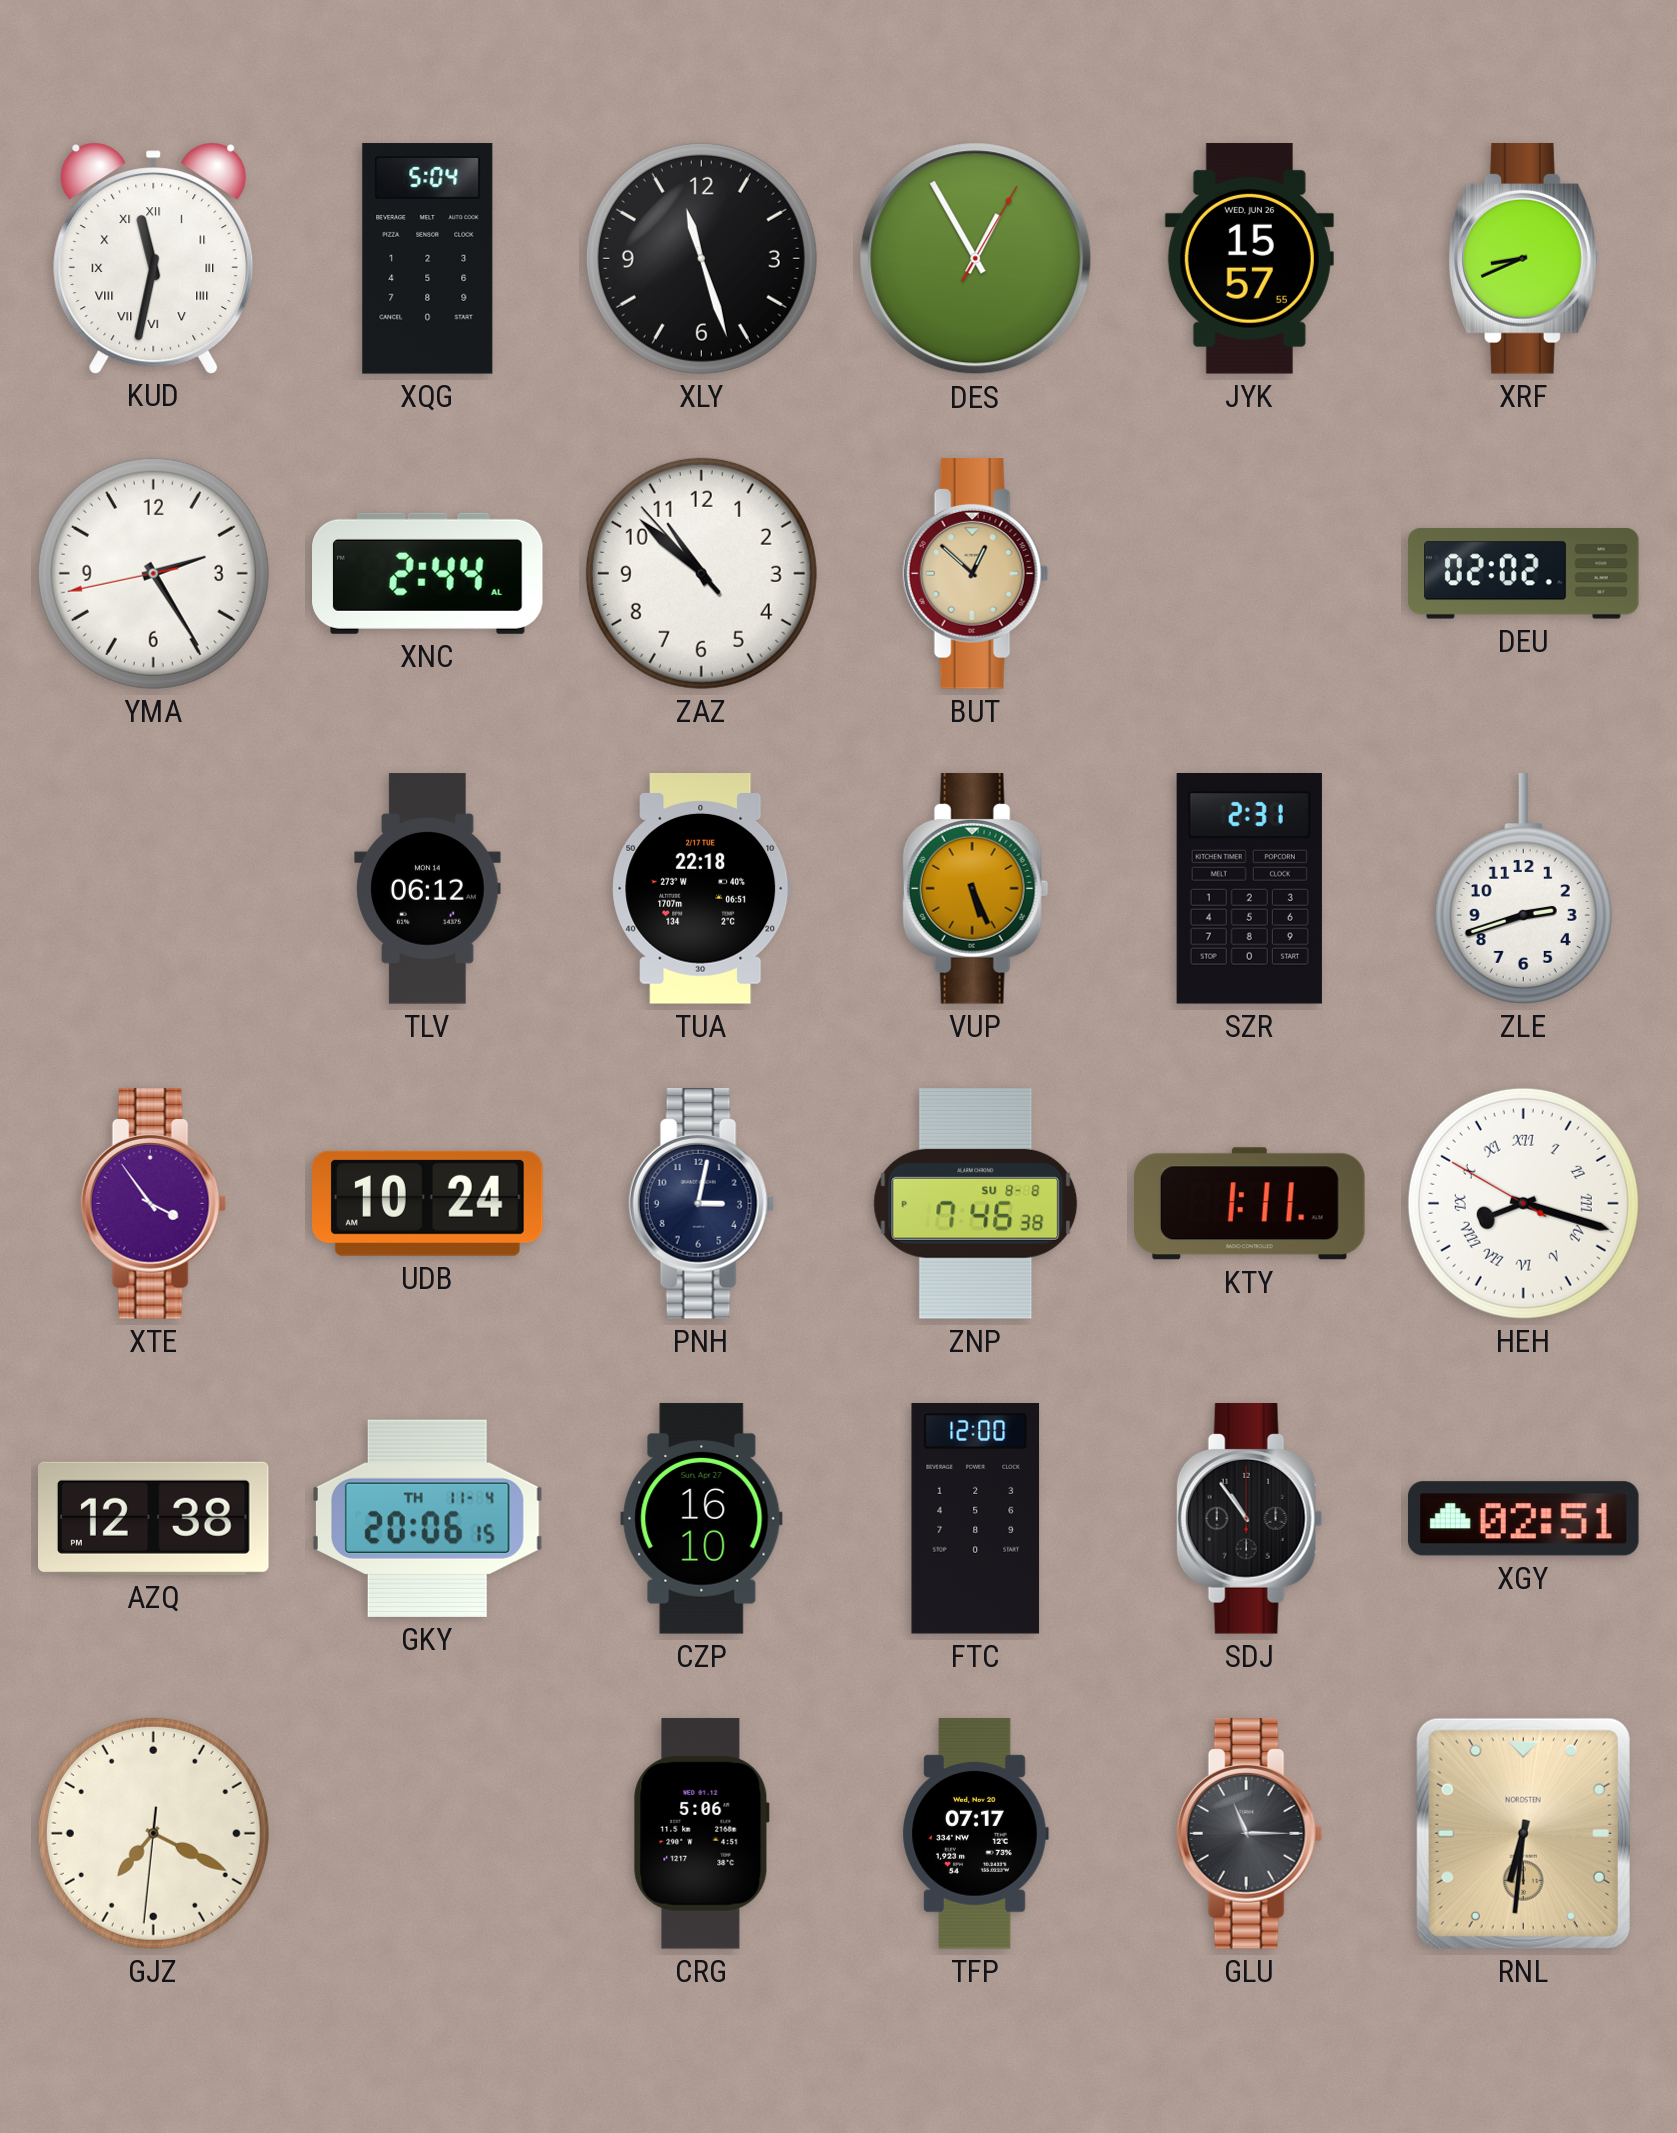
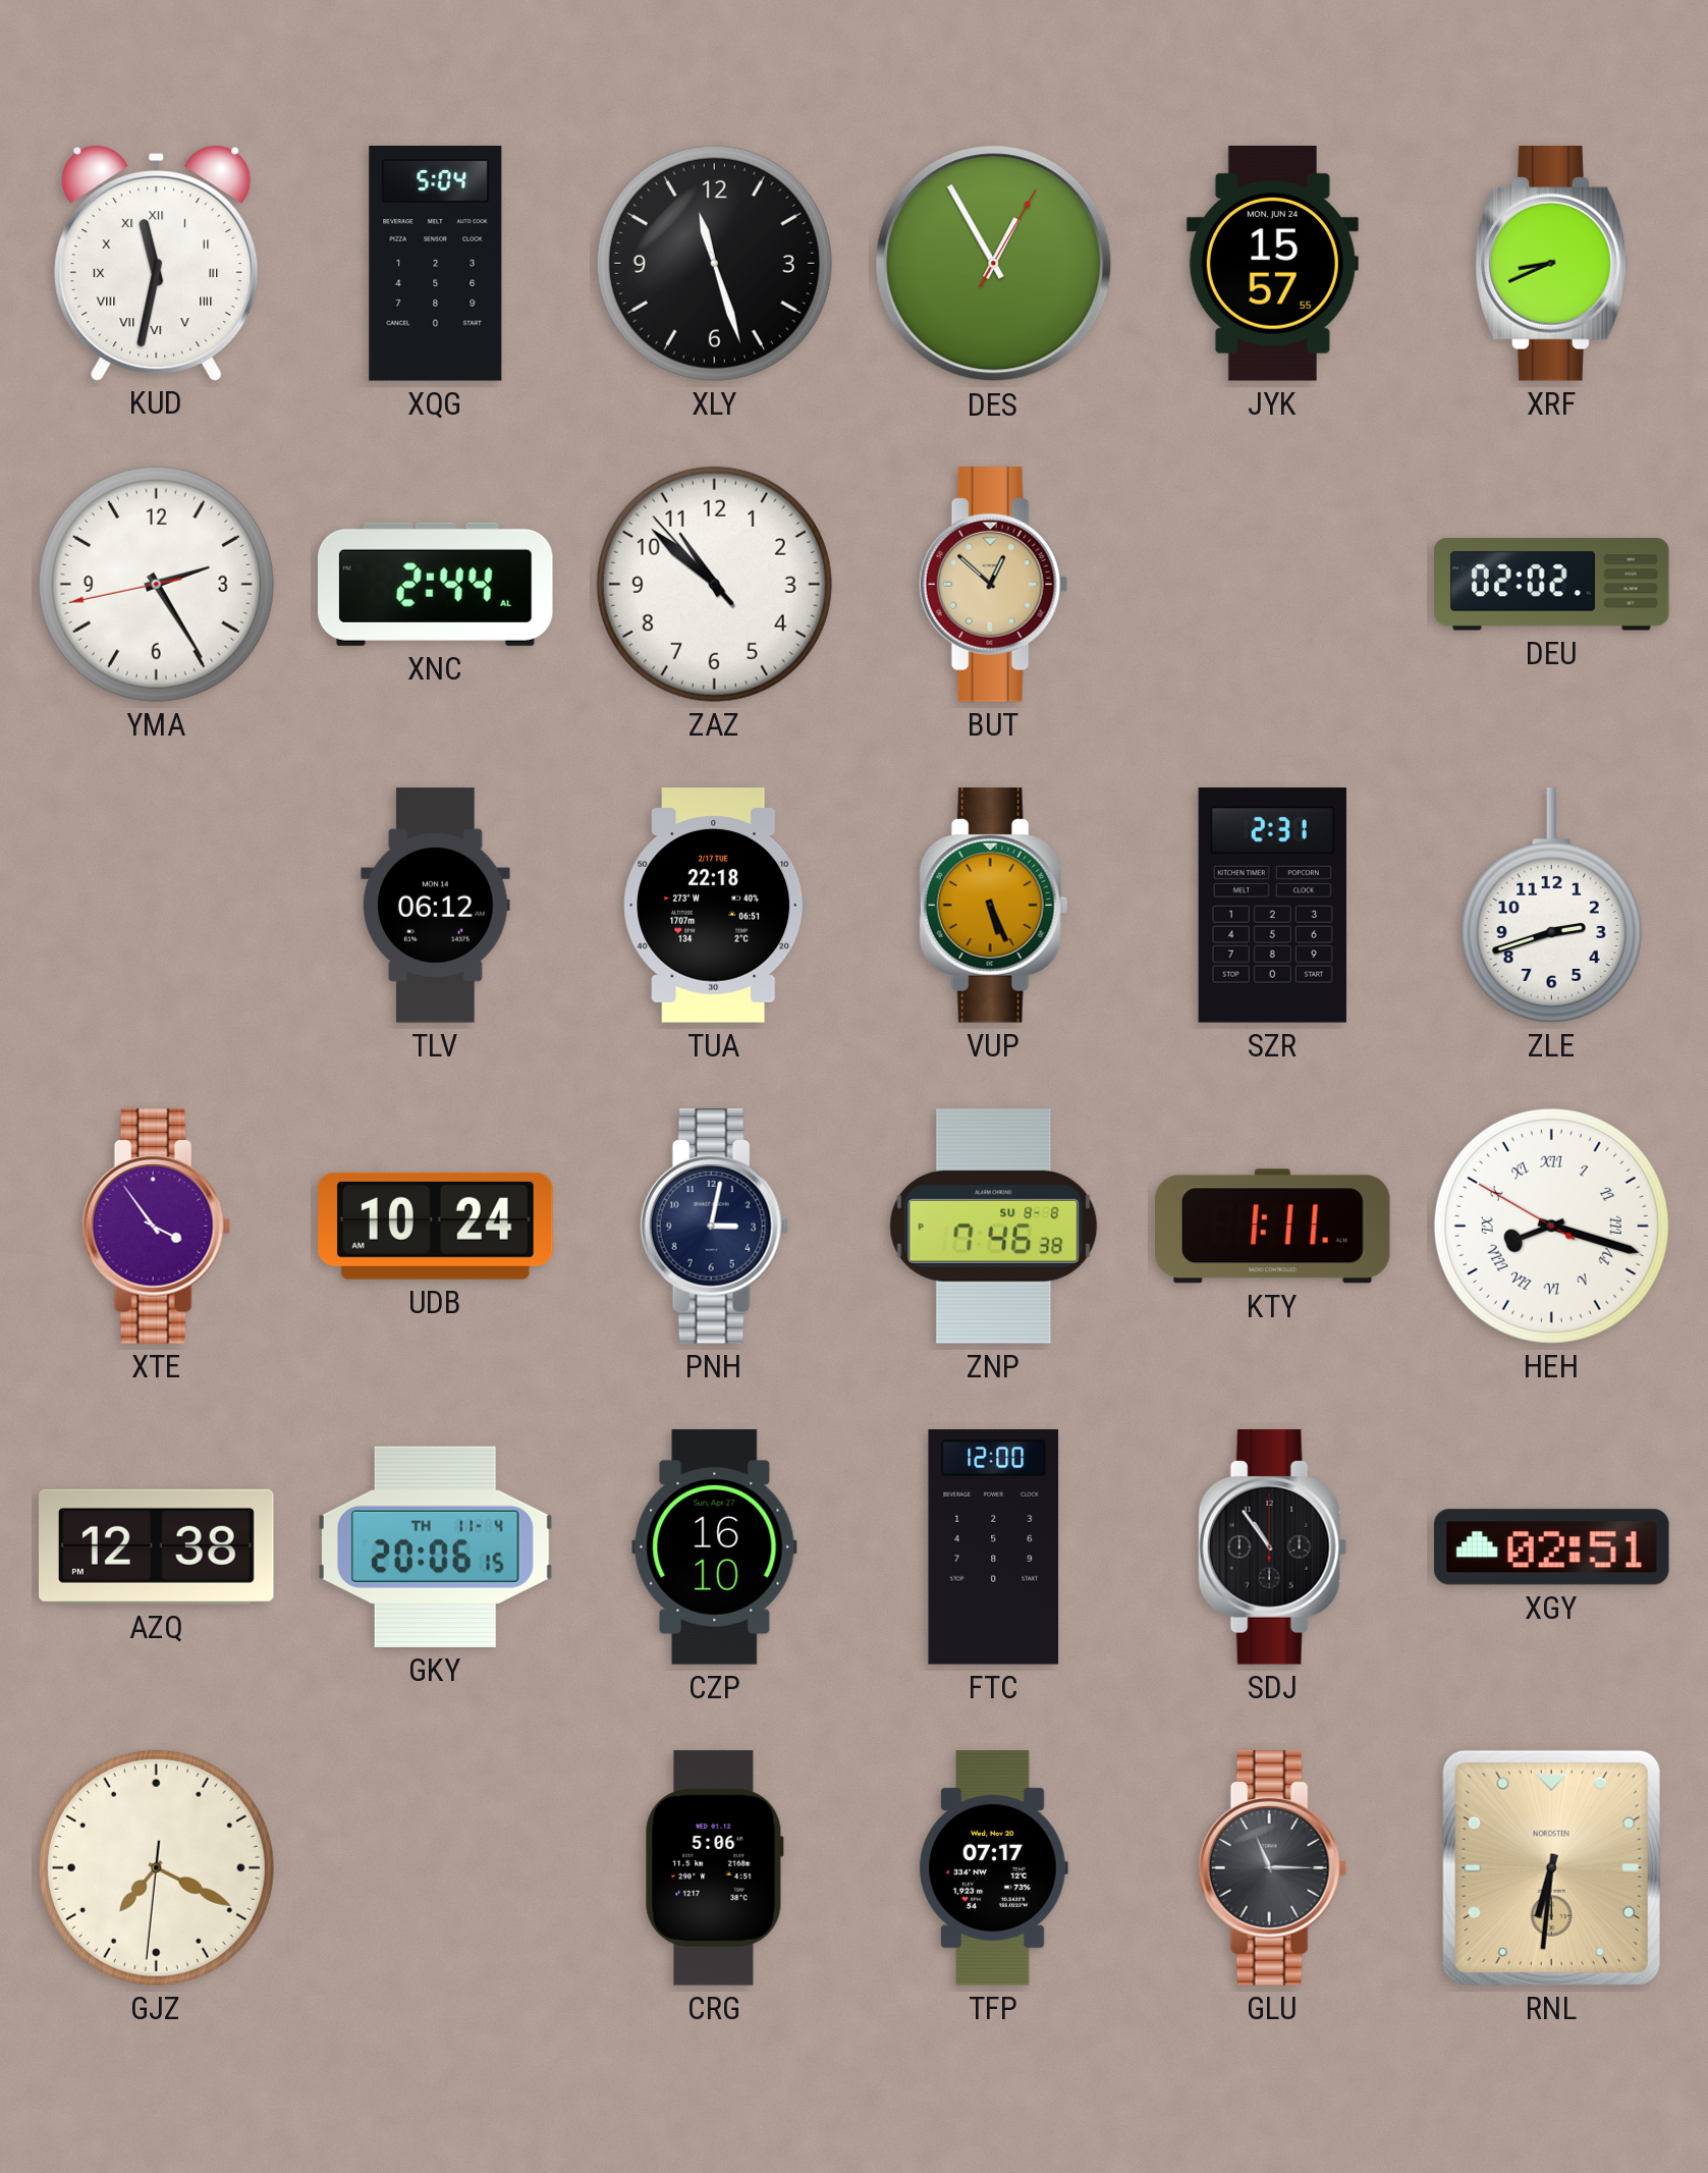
JYK date: WED, JUN 26 -> MON, JUN 24 (1272, 264)
